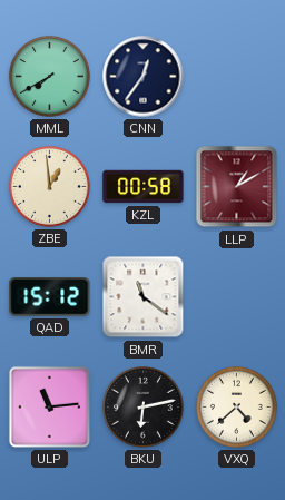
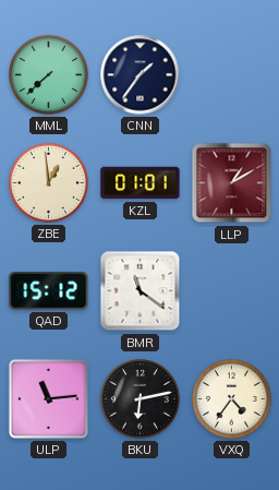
MML: 7:40 -> 7:38 (49, 75)
CNN: 12:36 -> 1:36 (141, 75)
KZL: 00:58 -> 01:01 (141, 183)
VXQ: 4:38 -> 4:36 (232, 399)
